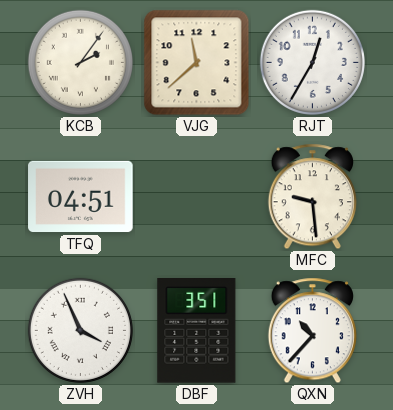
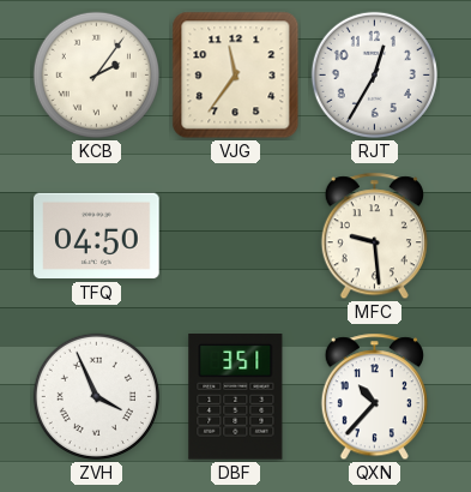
VJG: 11:38 -> 11:36 (236, 76)
TFQ: 04:51 -> 04:50 (97, 236)
